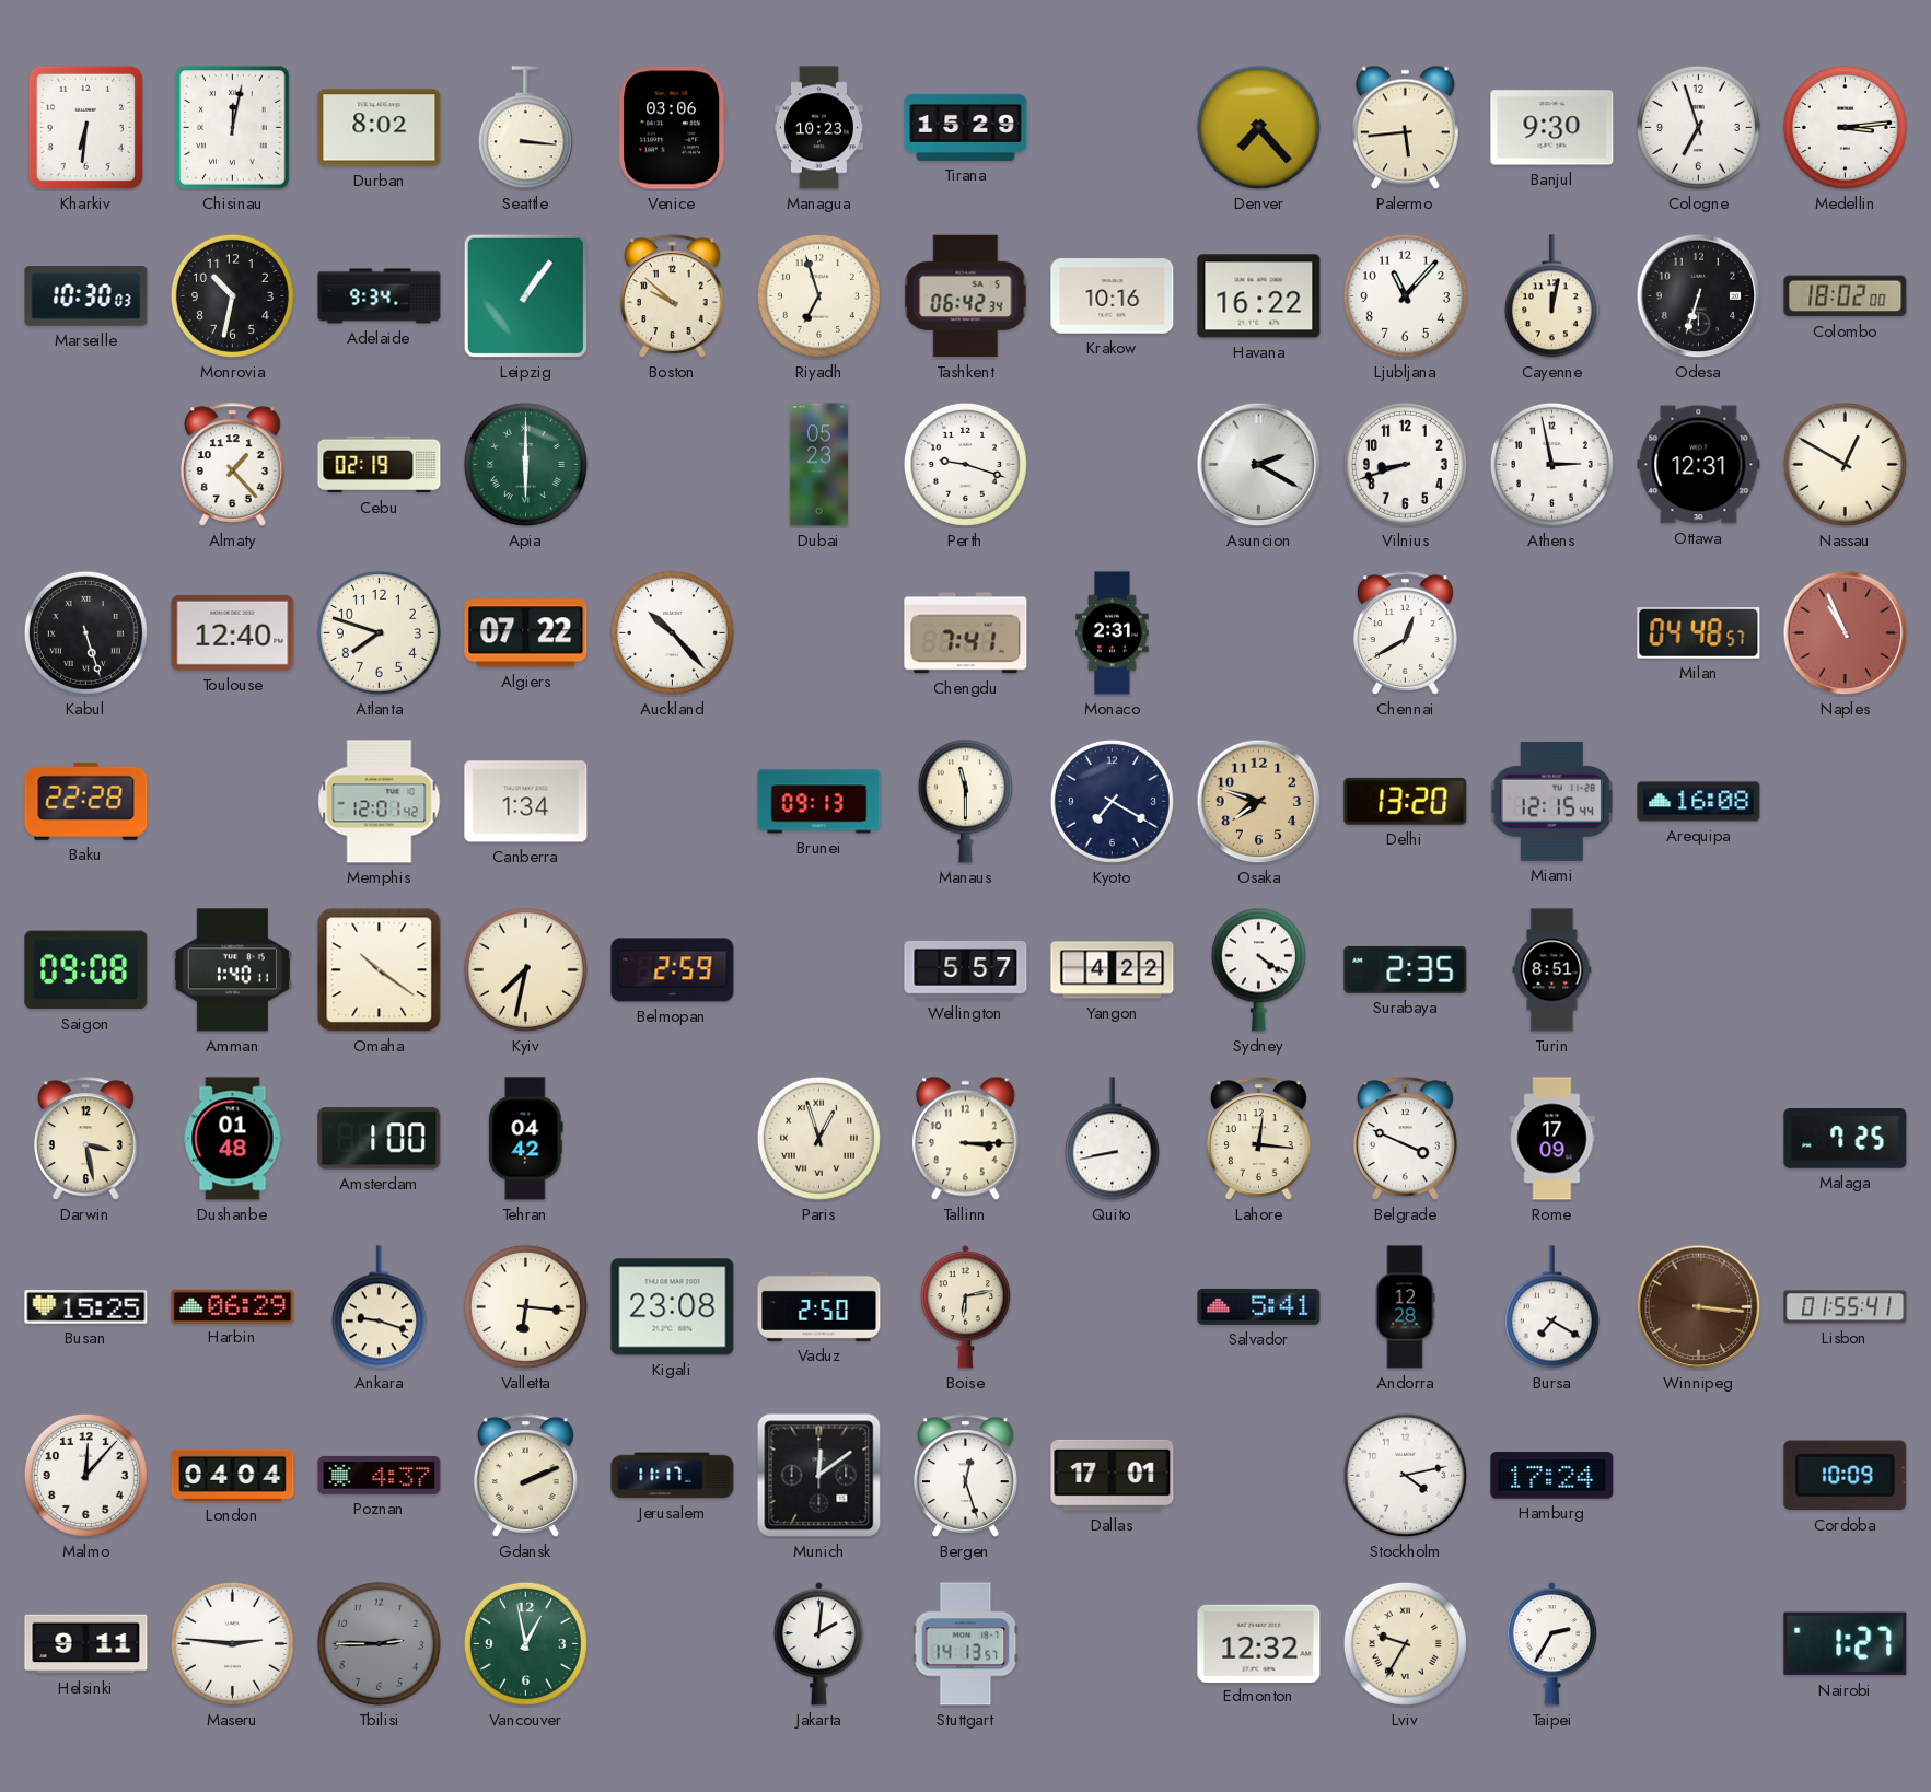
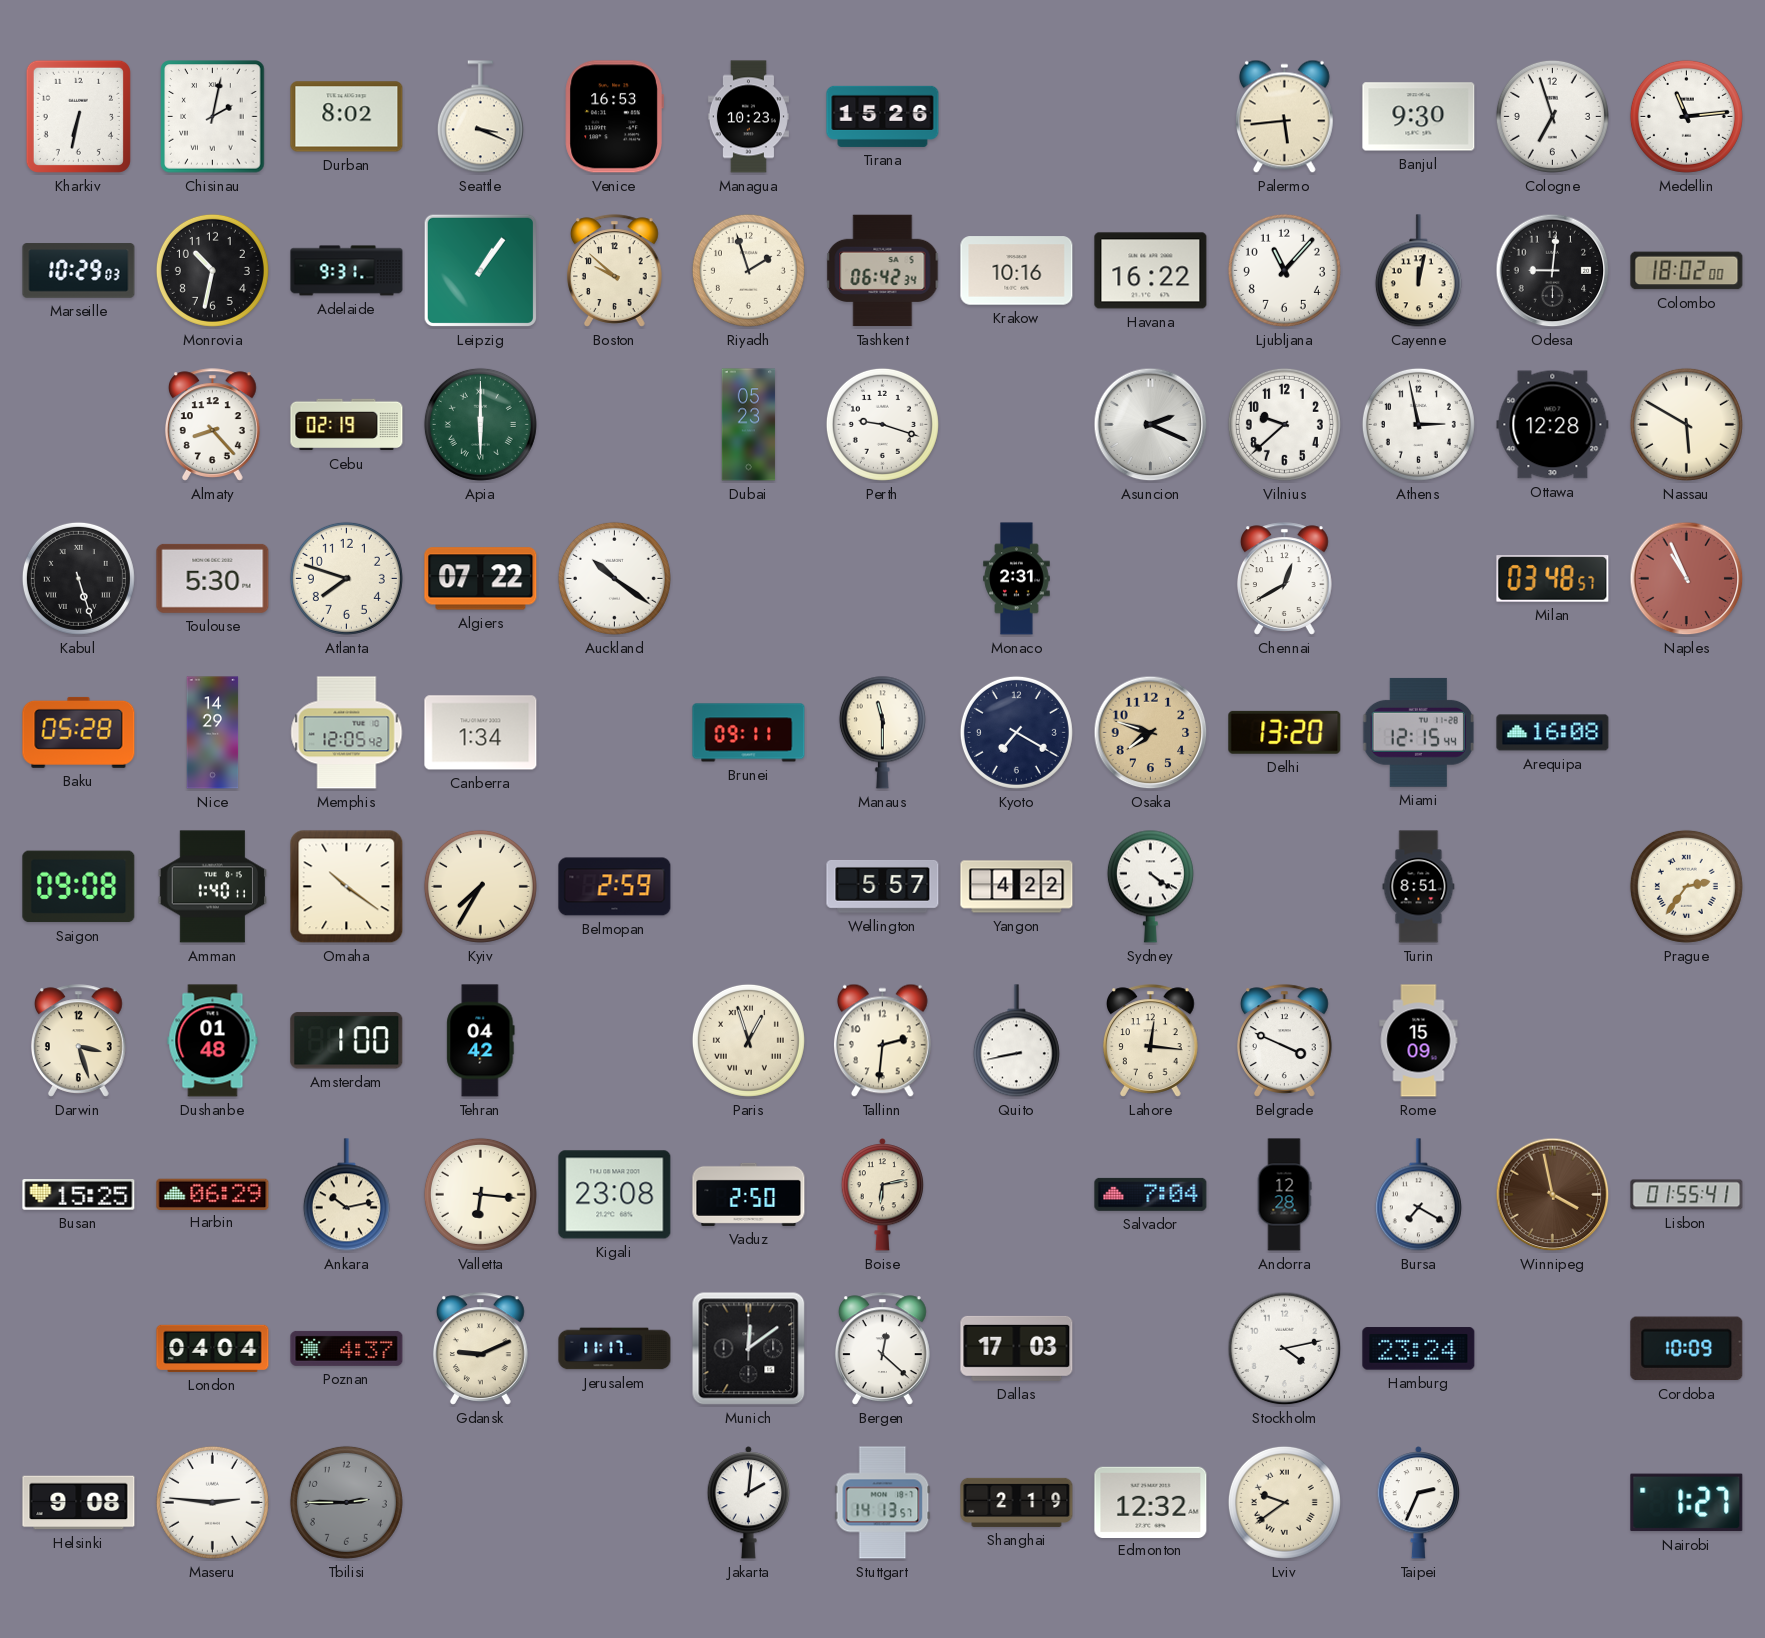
Kharkiv: 6:31 -> 6:32 (78, 116)
Chisinau: 12:02 -> 2:02 (213, 117)
Seattle: 3:16 -> 3:19 (480, 117)
Venice: 03:06 -> 16:53 (614, 117)
Tirana: 15:29 -> 15:26 (883, 116)
Denver: 7:23 -> none (1258, 127)
Medellin: 3:14 -> 11:14 (1686, 116)
Marseille: 10:30 -> 10:29 (79, 271)
Adelaide: 9:34 -> 9:31 (347, 271)
Riyadh: 6:57 -> 1:57 (748, 270)
Odesa: 6:33 -> 9:01 (1553, 271)
Almaty: 1:23 -> 8:23 (212, 425)
Asuncion: 2:20 -> 2:19 (1151, 425)
Vilnius: 8:42 -> 9:38 (1284, 424)
Ottawa: 12:31 -> 12:28 (1553, 425)
Nassau: 12:50 -> 5:50 (1686, 424)
Toulouse: 12:40 -> 5:30 (213, 578)
Auckland: 10:23 -> 10:21 (614, 578)
Chengdu: 7:41 -> none (966, 633)
Milan: 04:48 -> 03:48 (1553, 579)
Baku: 22:28 -> 05:28 (79, 732)
Nice: none -> 14:29 (213, 733)
Memphis: 12:01 -> 12:05 (347, 733)
Brunei: 09:13 -> 09:11 (749, 733)
Kyiv: 7:32 -> 7:35 (480, 886)
Surabaya: 2:35 -> none (1406, 969)
Prague: none -> 2:36 (1686, 886)
Darwin: 3:28 -> 3:27 (78, 1041)
Tallinn: 3:15 -> 2:31 (882, 1041)
Rome: 17:09 -> 15:09 (1419, 1041)
Malaga: 7:25 -> none (1846, 1139)
Ankara: 9:18 -> 10:13 (346, 1195)
Salvador: 5:41 -> 7:04 (1151, 1194)
Winnipeg: 3:16 -> 3:58 (1553, 1195)
Malmo: 12:07 -> none (85, 1475)
Gdansk: 2:11 -> 9:11 (480, 1349)
Bergen: 12:27 -> 12:22 (882, 1349)
Dallas: 17:01 -> 17:03 (1017, 1348)
Hamburg: 17:24 -> 23:24 (1419, 1349)
Helsinki: 9:11 -> 9:08 (79, 1503)
Vancouver: 12:58 -> none (525, 1643)
Shanghai: none -> 2:19 (1017, 1502)
Lviv: 9:35 -> 9:39 (1284, 1502)
Taipei: 2:35 -> 2:34 (1418, 1503)
